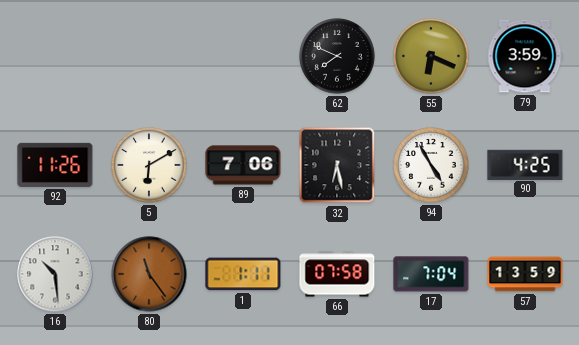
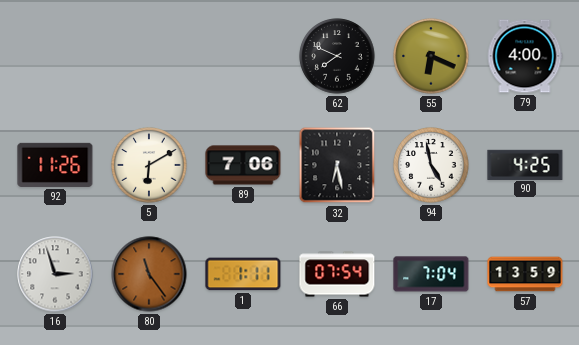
79: 3:59 -> 4:00 (525, 56)
94: 4:55 -> 4:58 (431, 165)
16: 10:29 -> 2:57 (55, 274)
66: 07:58 -> 07:54 (337, 274)
